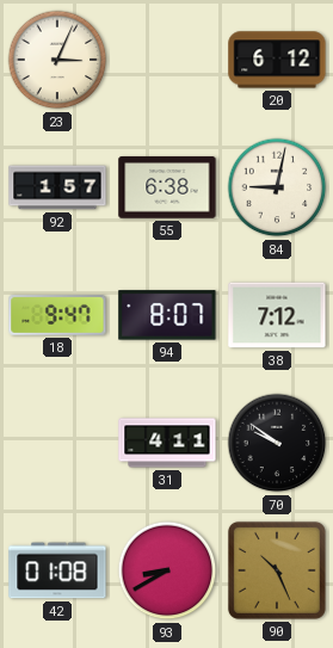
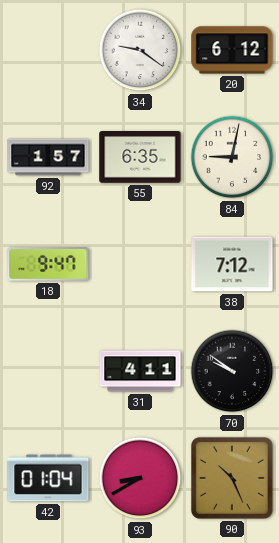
23: 3:04 -> none (57, 60)
34: none -> 9:21 (140, 50)
55: 6:38 -> 6:35 (140, 157)
94: 8:07 -> none (167, 315)
42: 01:08 -> 01:04 (48, 478)
